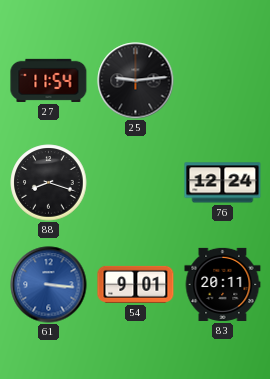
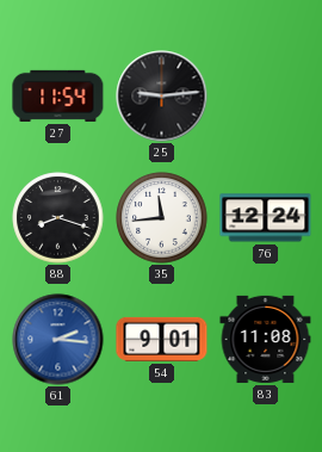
35: none -> 11:44 (162, 218)
61: 3:16 -> 2:16 (58, 340)
83: 20:11 -> 11:08 (266, 339)
